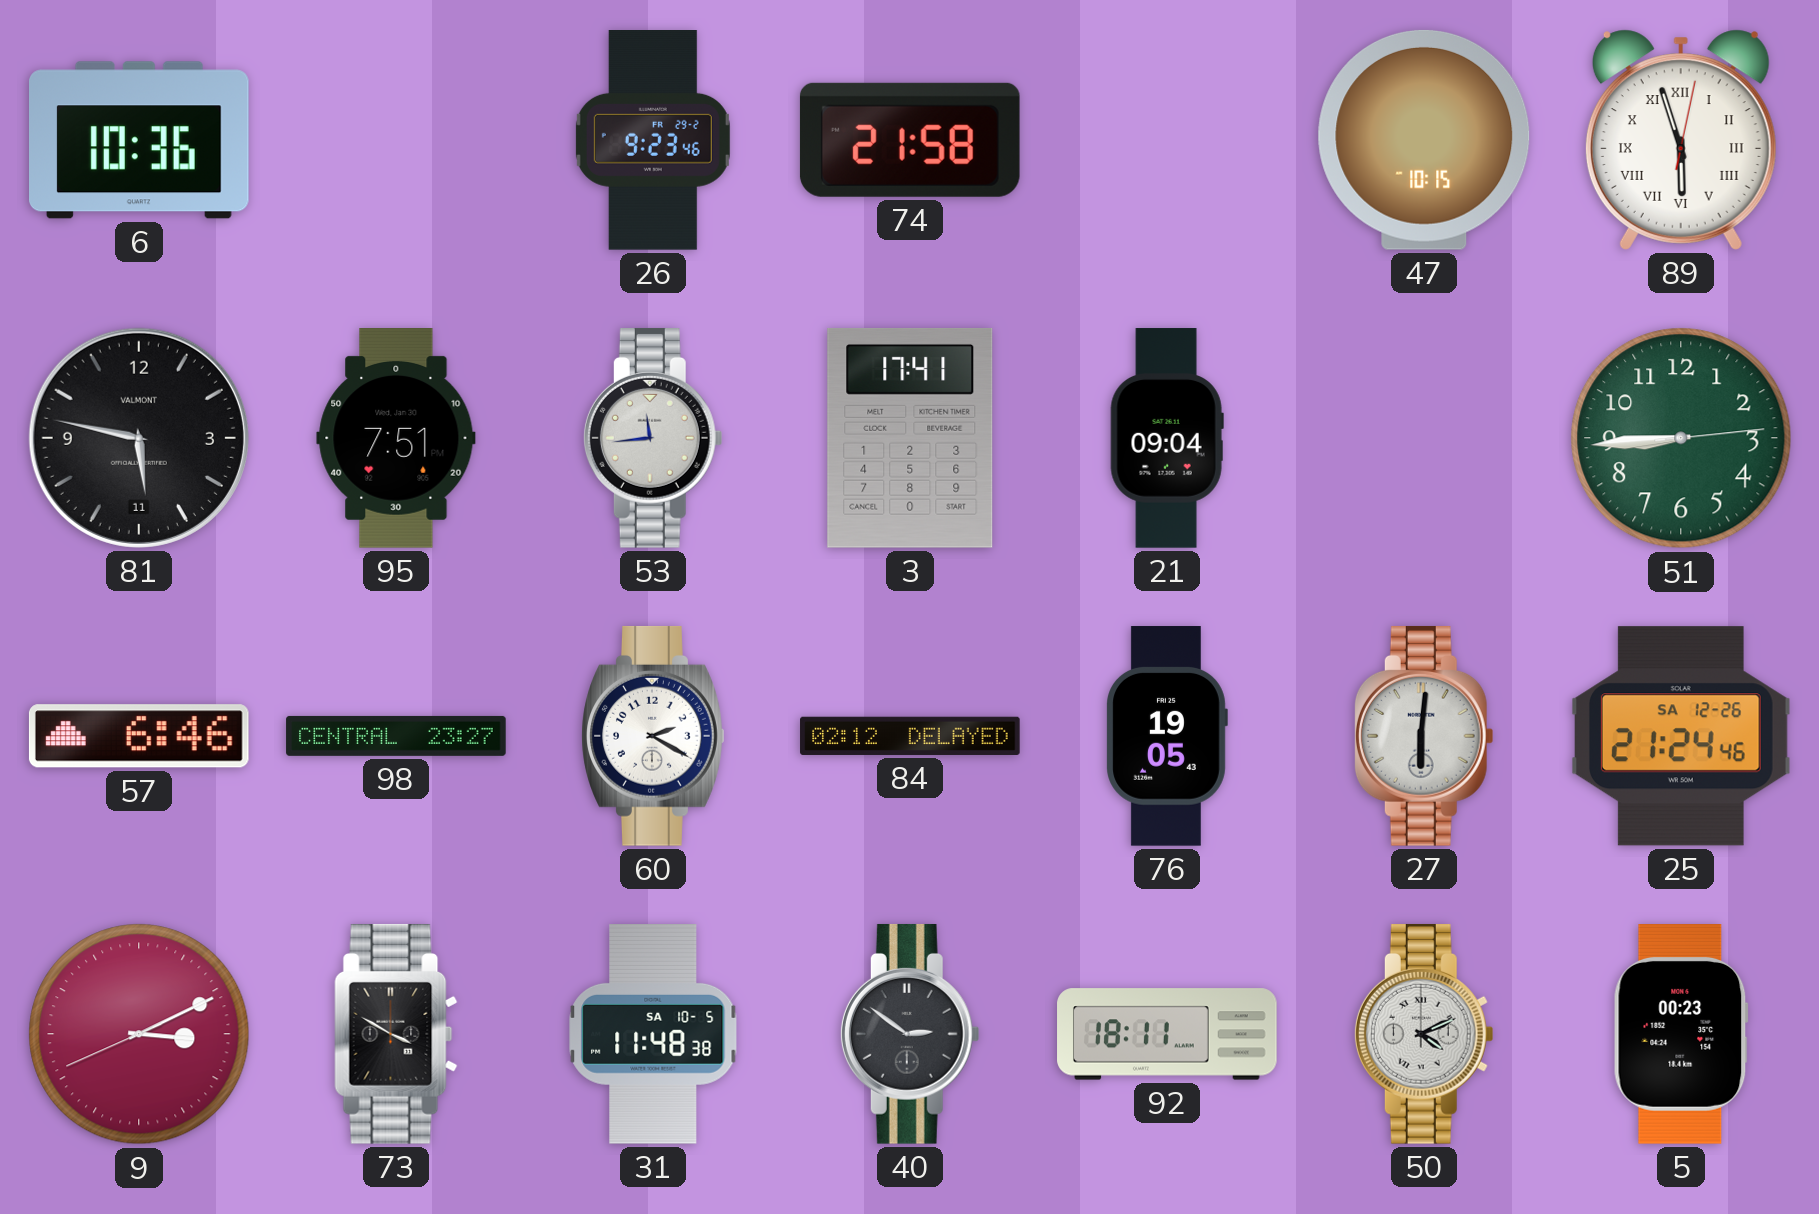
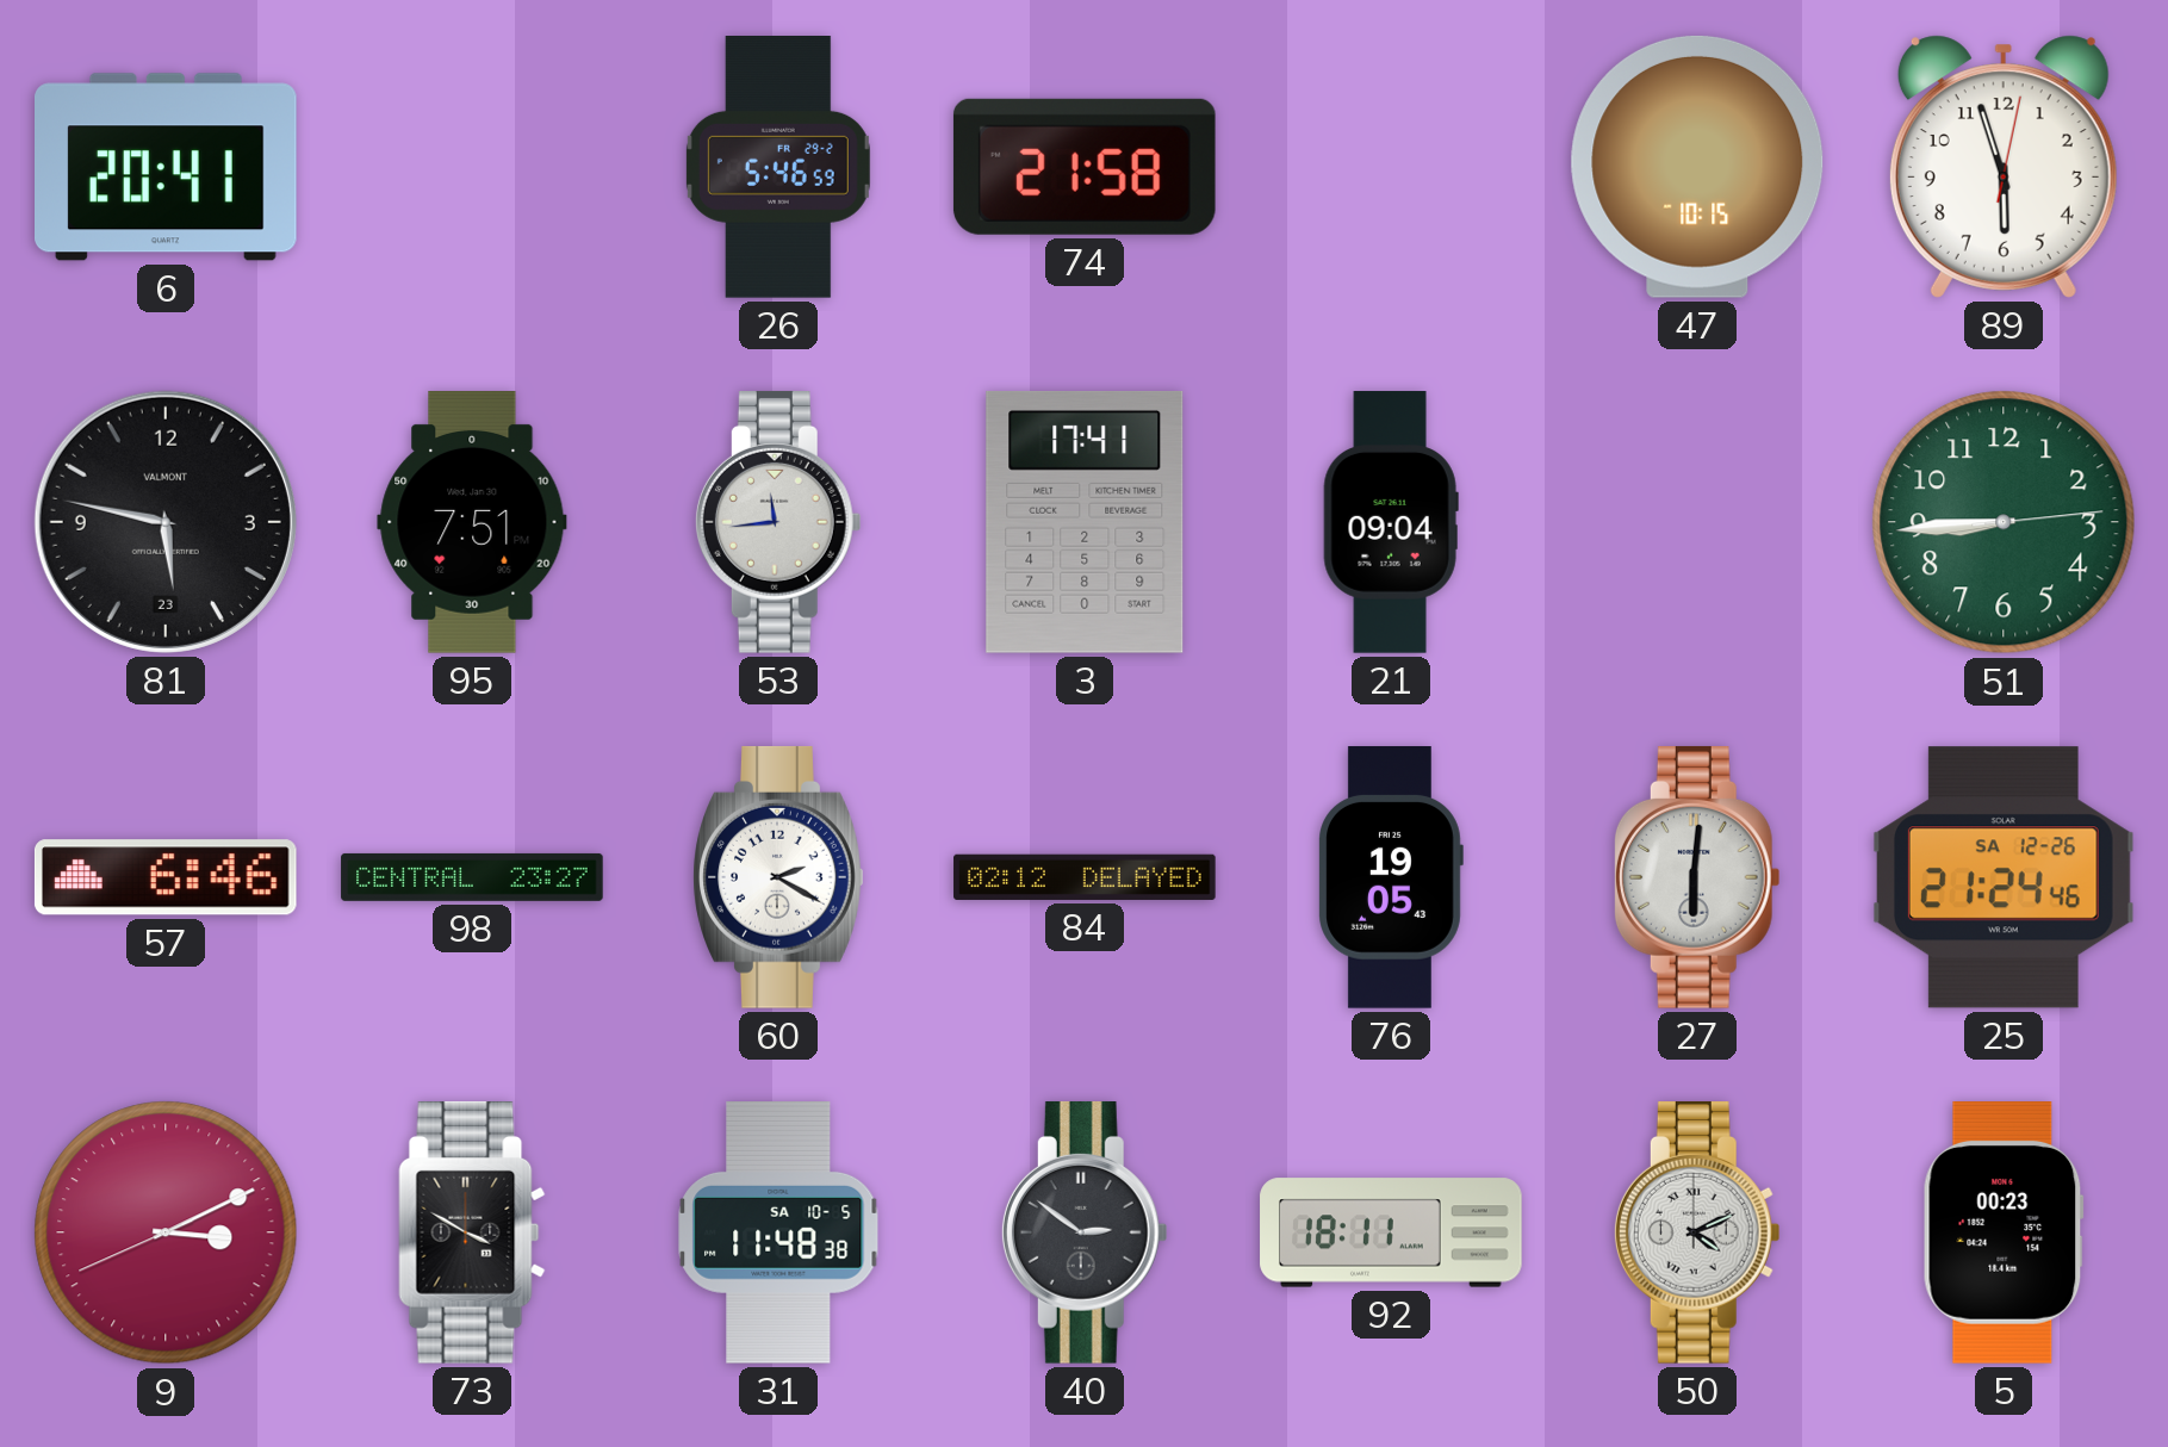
6: 10:36 -> 20:41 (167, 167)
26: 9:23 -> 5:46 (778, 168)
89 numerals: Roman -> Arabic (2004, 167)
81 date: 11 -> 23 (166, 522)
